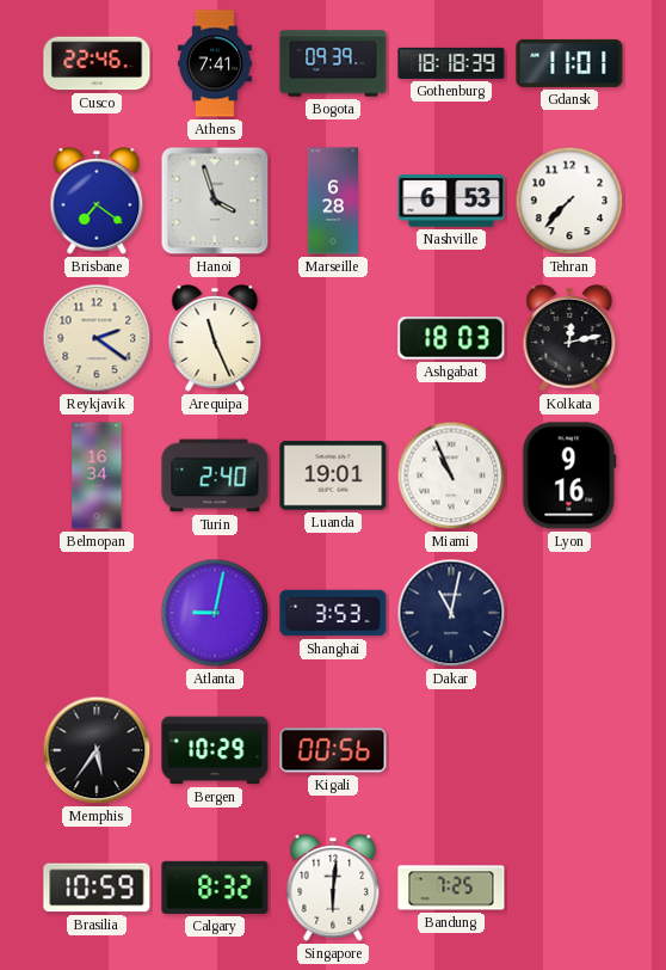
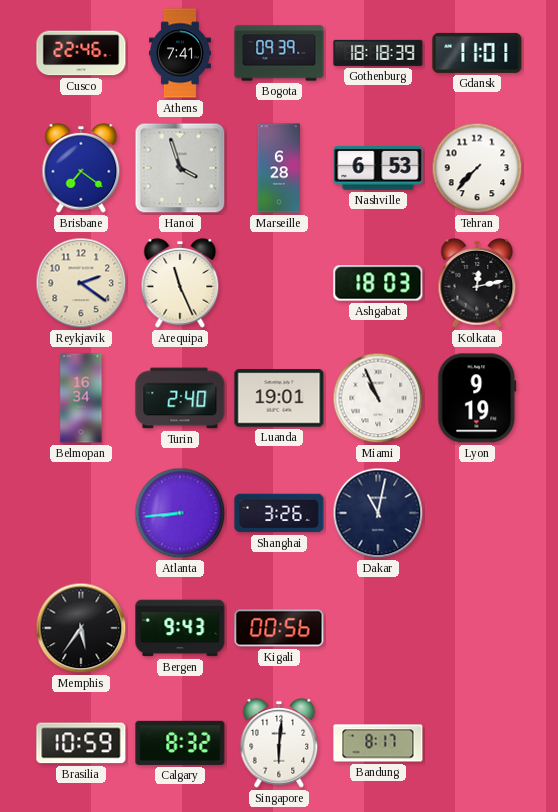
Lyon: 9:16 -> 9:19 (477, 398)
Atlanta: 9:02 -> 8:44 (180, 513)
Shanghai: 3:53 -> 3:26 (279, 513)
Bergen: 10:29 -> 9:43 (180, 628)
Bandung: 7:25 -> 8:17 (378, 743)
